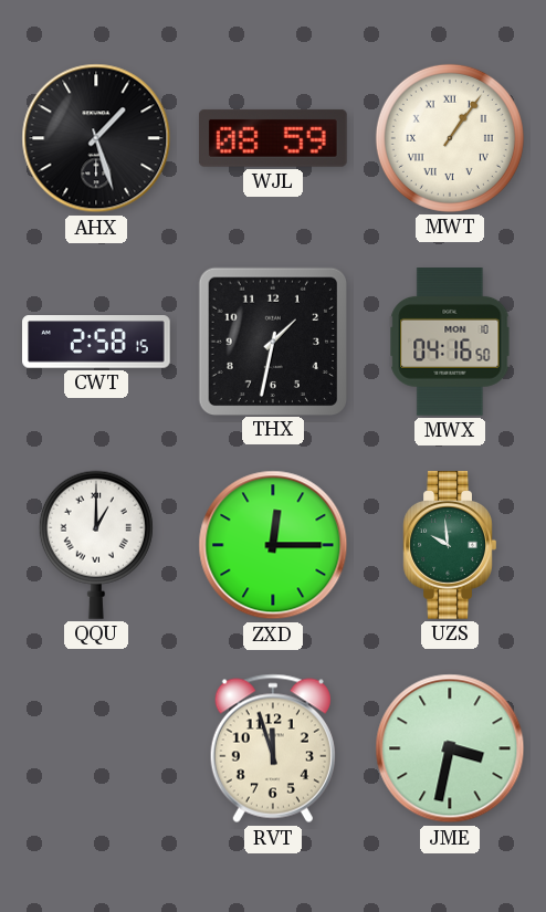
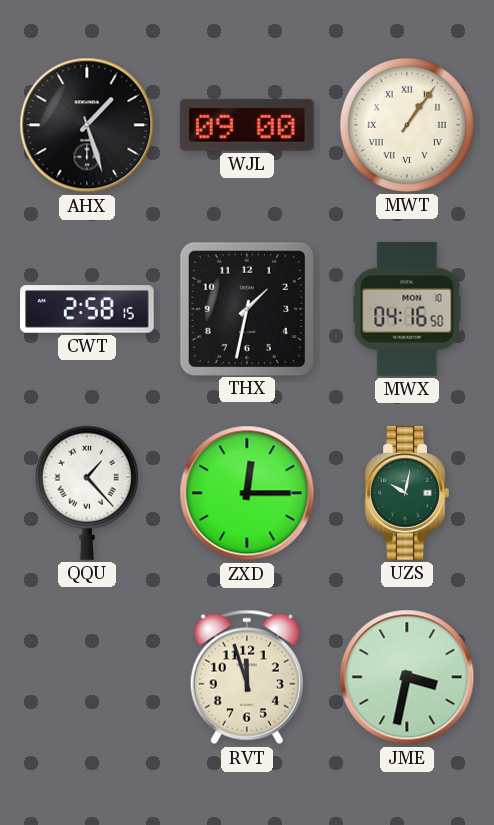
WJL: 08:59 -> 09:00 (247, 125)
QQU: 1:00 -> 1:23 (87, 493)
UZS: 9:59 -> 10:02 (407, 494)
